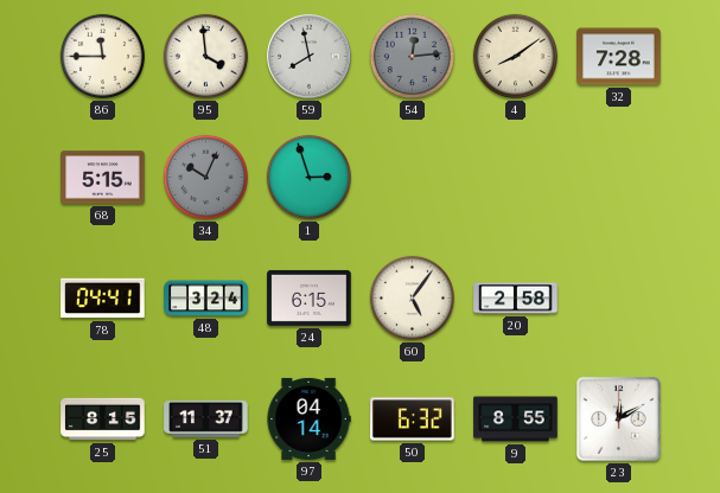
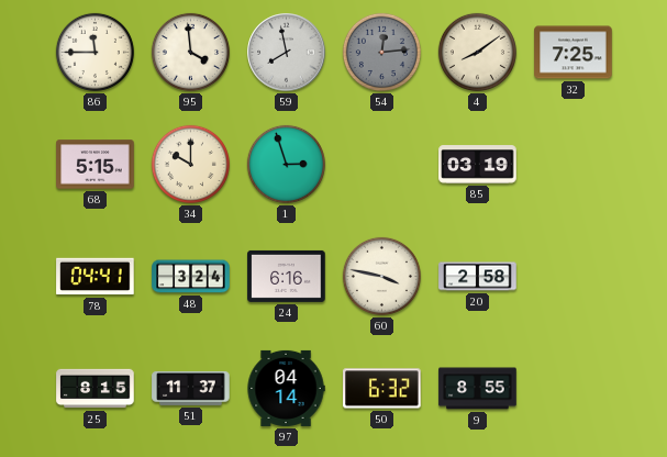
32: 7:28 -> 7:25 (574, 53)
34: 10:04 -> 10:00 (190, 164)
34 dial: grey -> cream (190, 164)
85: none -> 03:19 (478, 165)
24: 6:15 -> 6:16 (287, 276)
60: 5:06 -> 3:47 (381, 276)
23: 12:10 -> none (619, 420)
